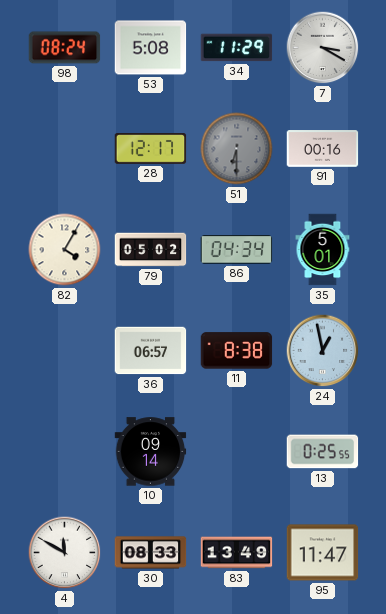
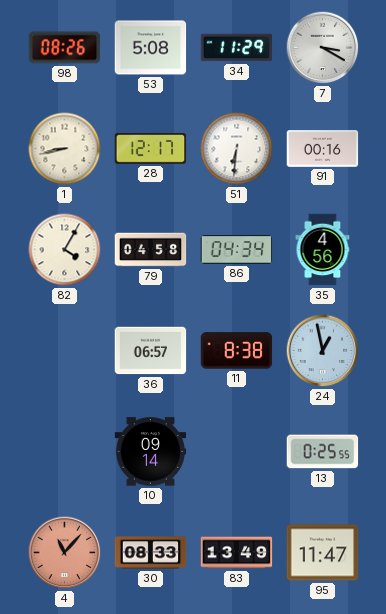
98: 08:24 -> 08:26 (65, 48)
1: none -> 8:43 (65, 149)
51: 6:30 -> 6:31 (237, 149)
51 dial: grey -> white (237, 149)
79: 05:02 -> 04:58 (151, 250)
35: 5:01 -> 4:56 (323, 250)
4: 11:50 -> 11:07 (65, 553)
4 dial: white -> salmon (65, 553)
